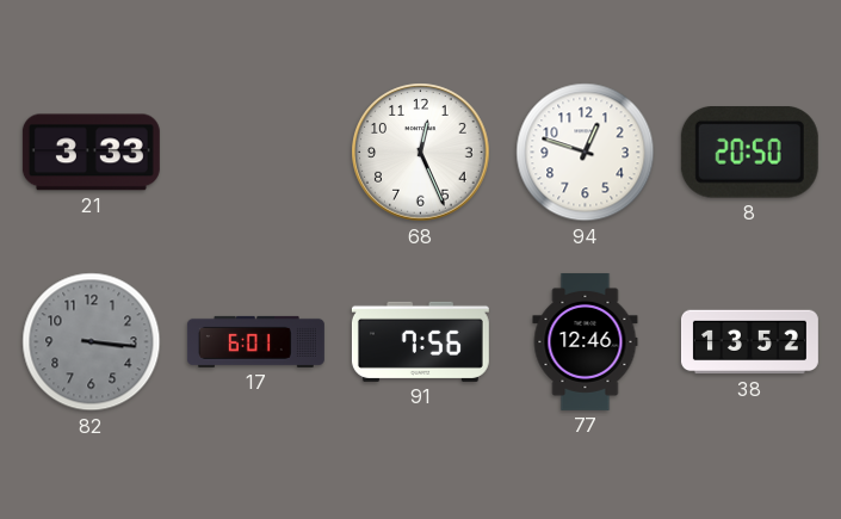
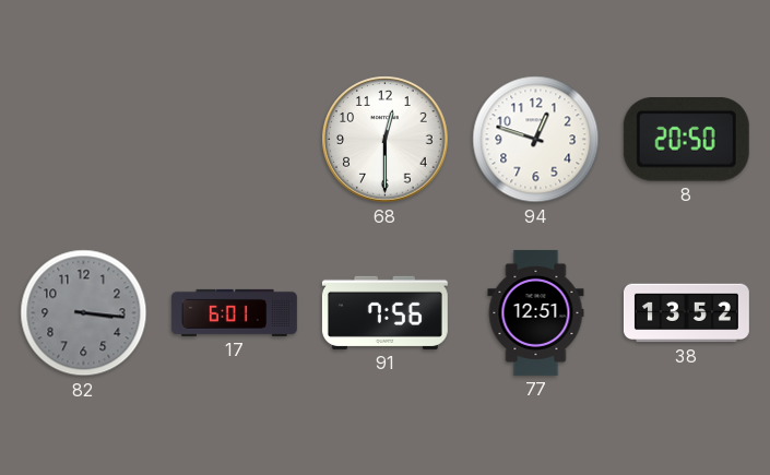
21: 3:33 -> none (91, 153)
68: 12:26 -> 12:30 (386, 140)
77: 12:46 -> 12:51 (536, 312)
